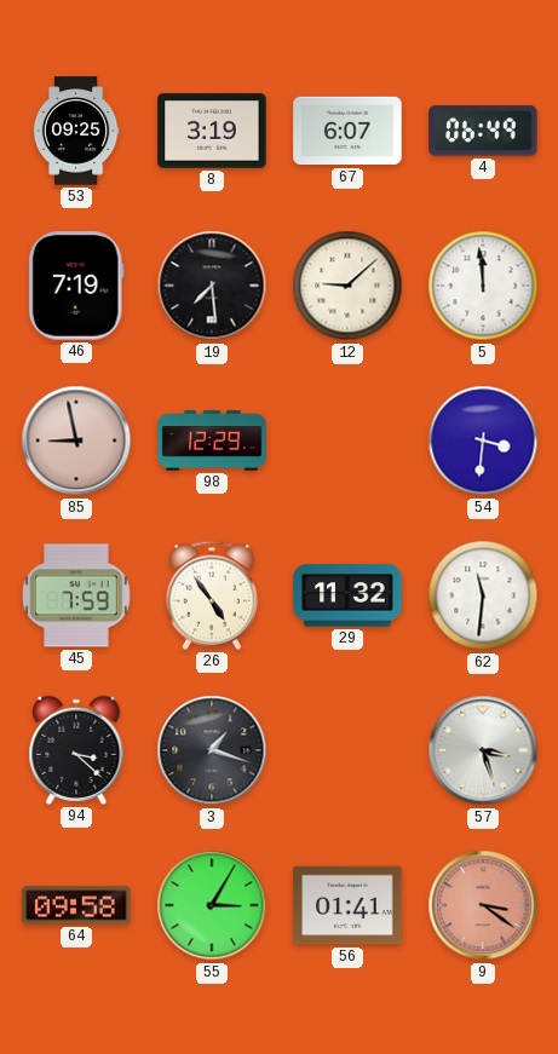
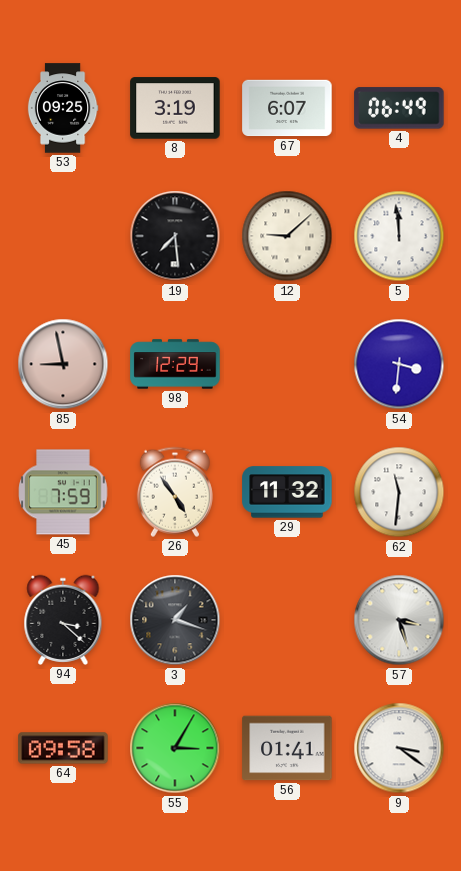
46: 7:19 -> none (76, 286)
9 dial: salmon -> white (399, 748)
